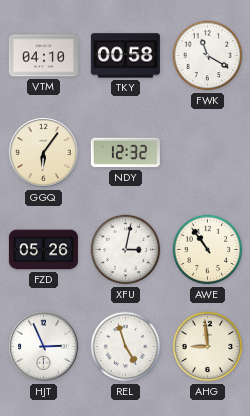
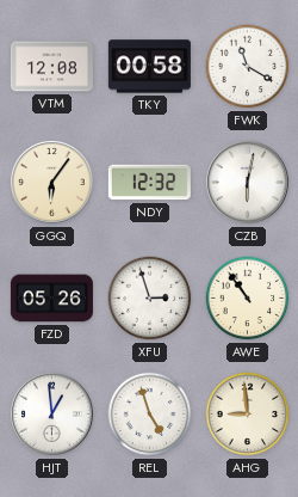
VTM: 04:10 -> 12:08 (51, 67)
CZB: none -> 6:02 (247, 182)
XFU: 3:02 -> 2:57 (150, 299)
HJT: 2:56 -> 12:59 (51, 413)
